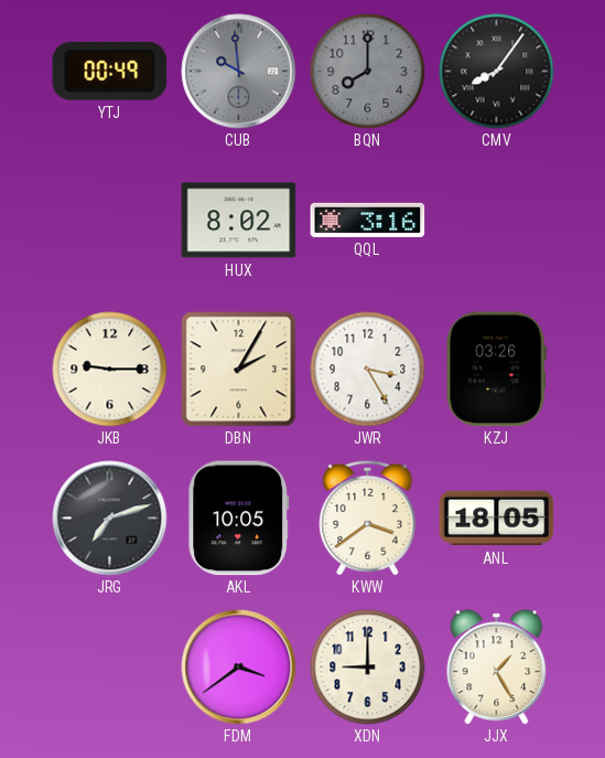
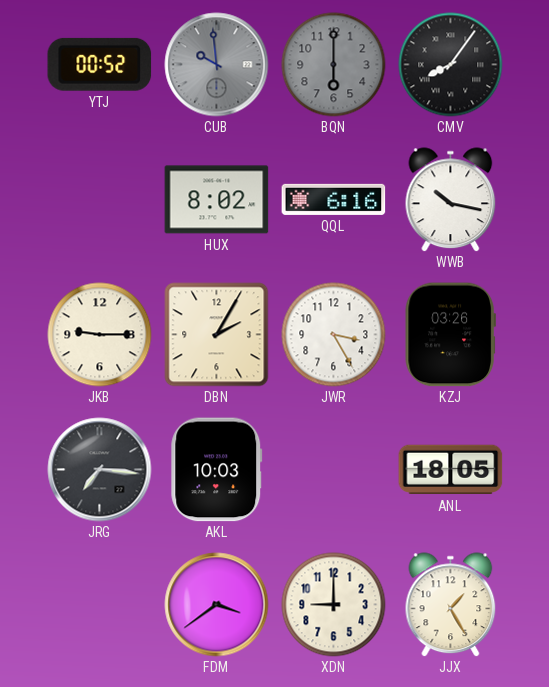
YTJ: 00:49 -> 00:52 (100, 64)
BQN: 8:00 -> 6:00 (334, 65)
QQL: 3:16 -> 6:16 (334, 199)
WWB: none -> 10:17 (451, 200)
JRG: 7:12 -> 7:16 (100, 470)
AKL: 10:05 -> 10:03 (217, 470)
KWW: 3:39 -> none (368, 517)
